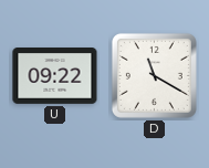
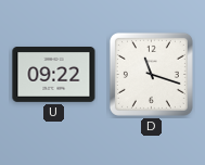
D: 11:20 -> 11:18 (151, 74)
